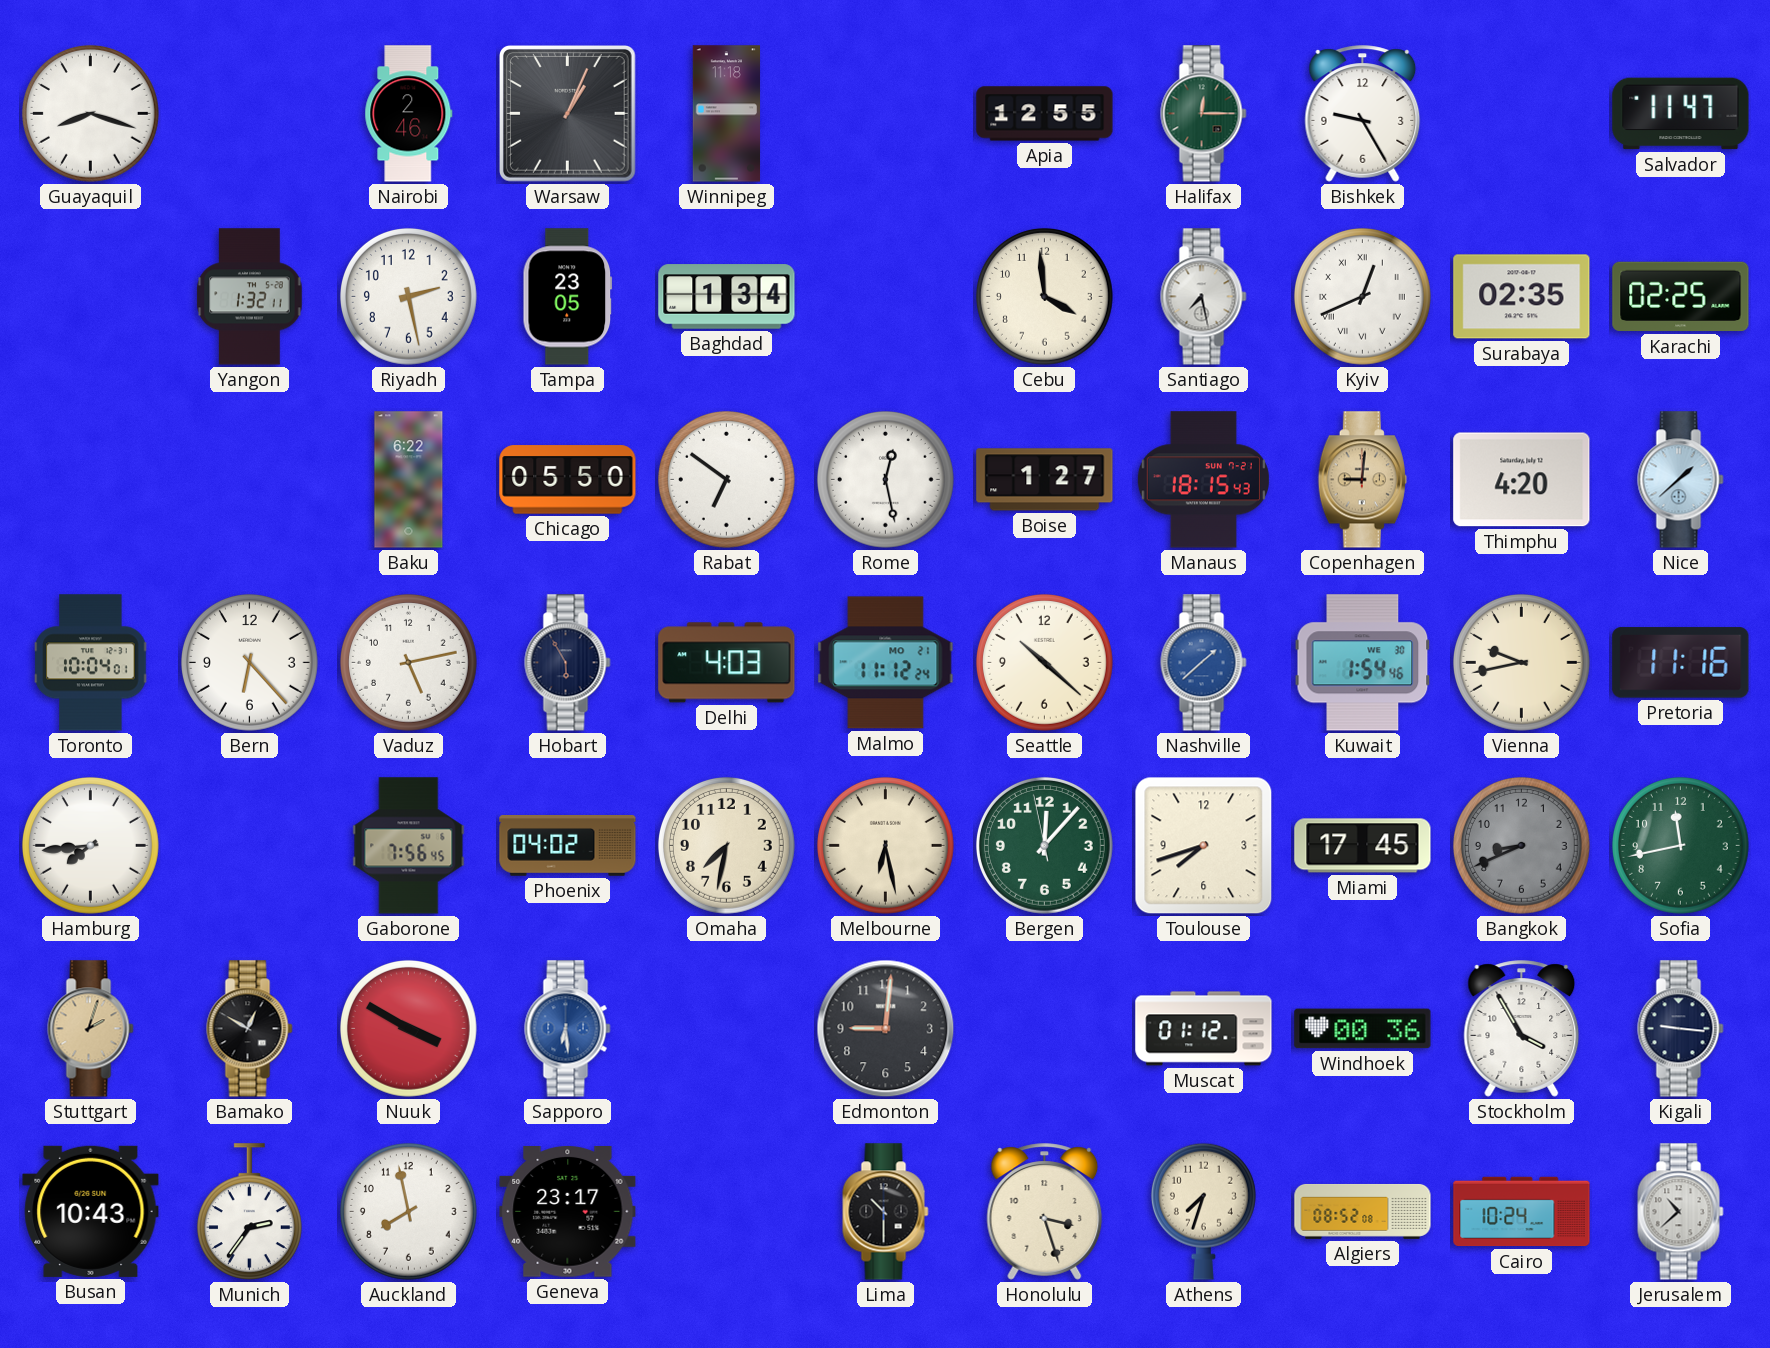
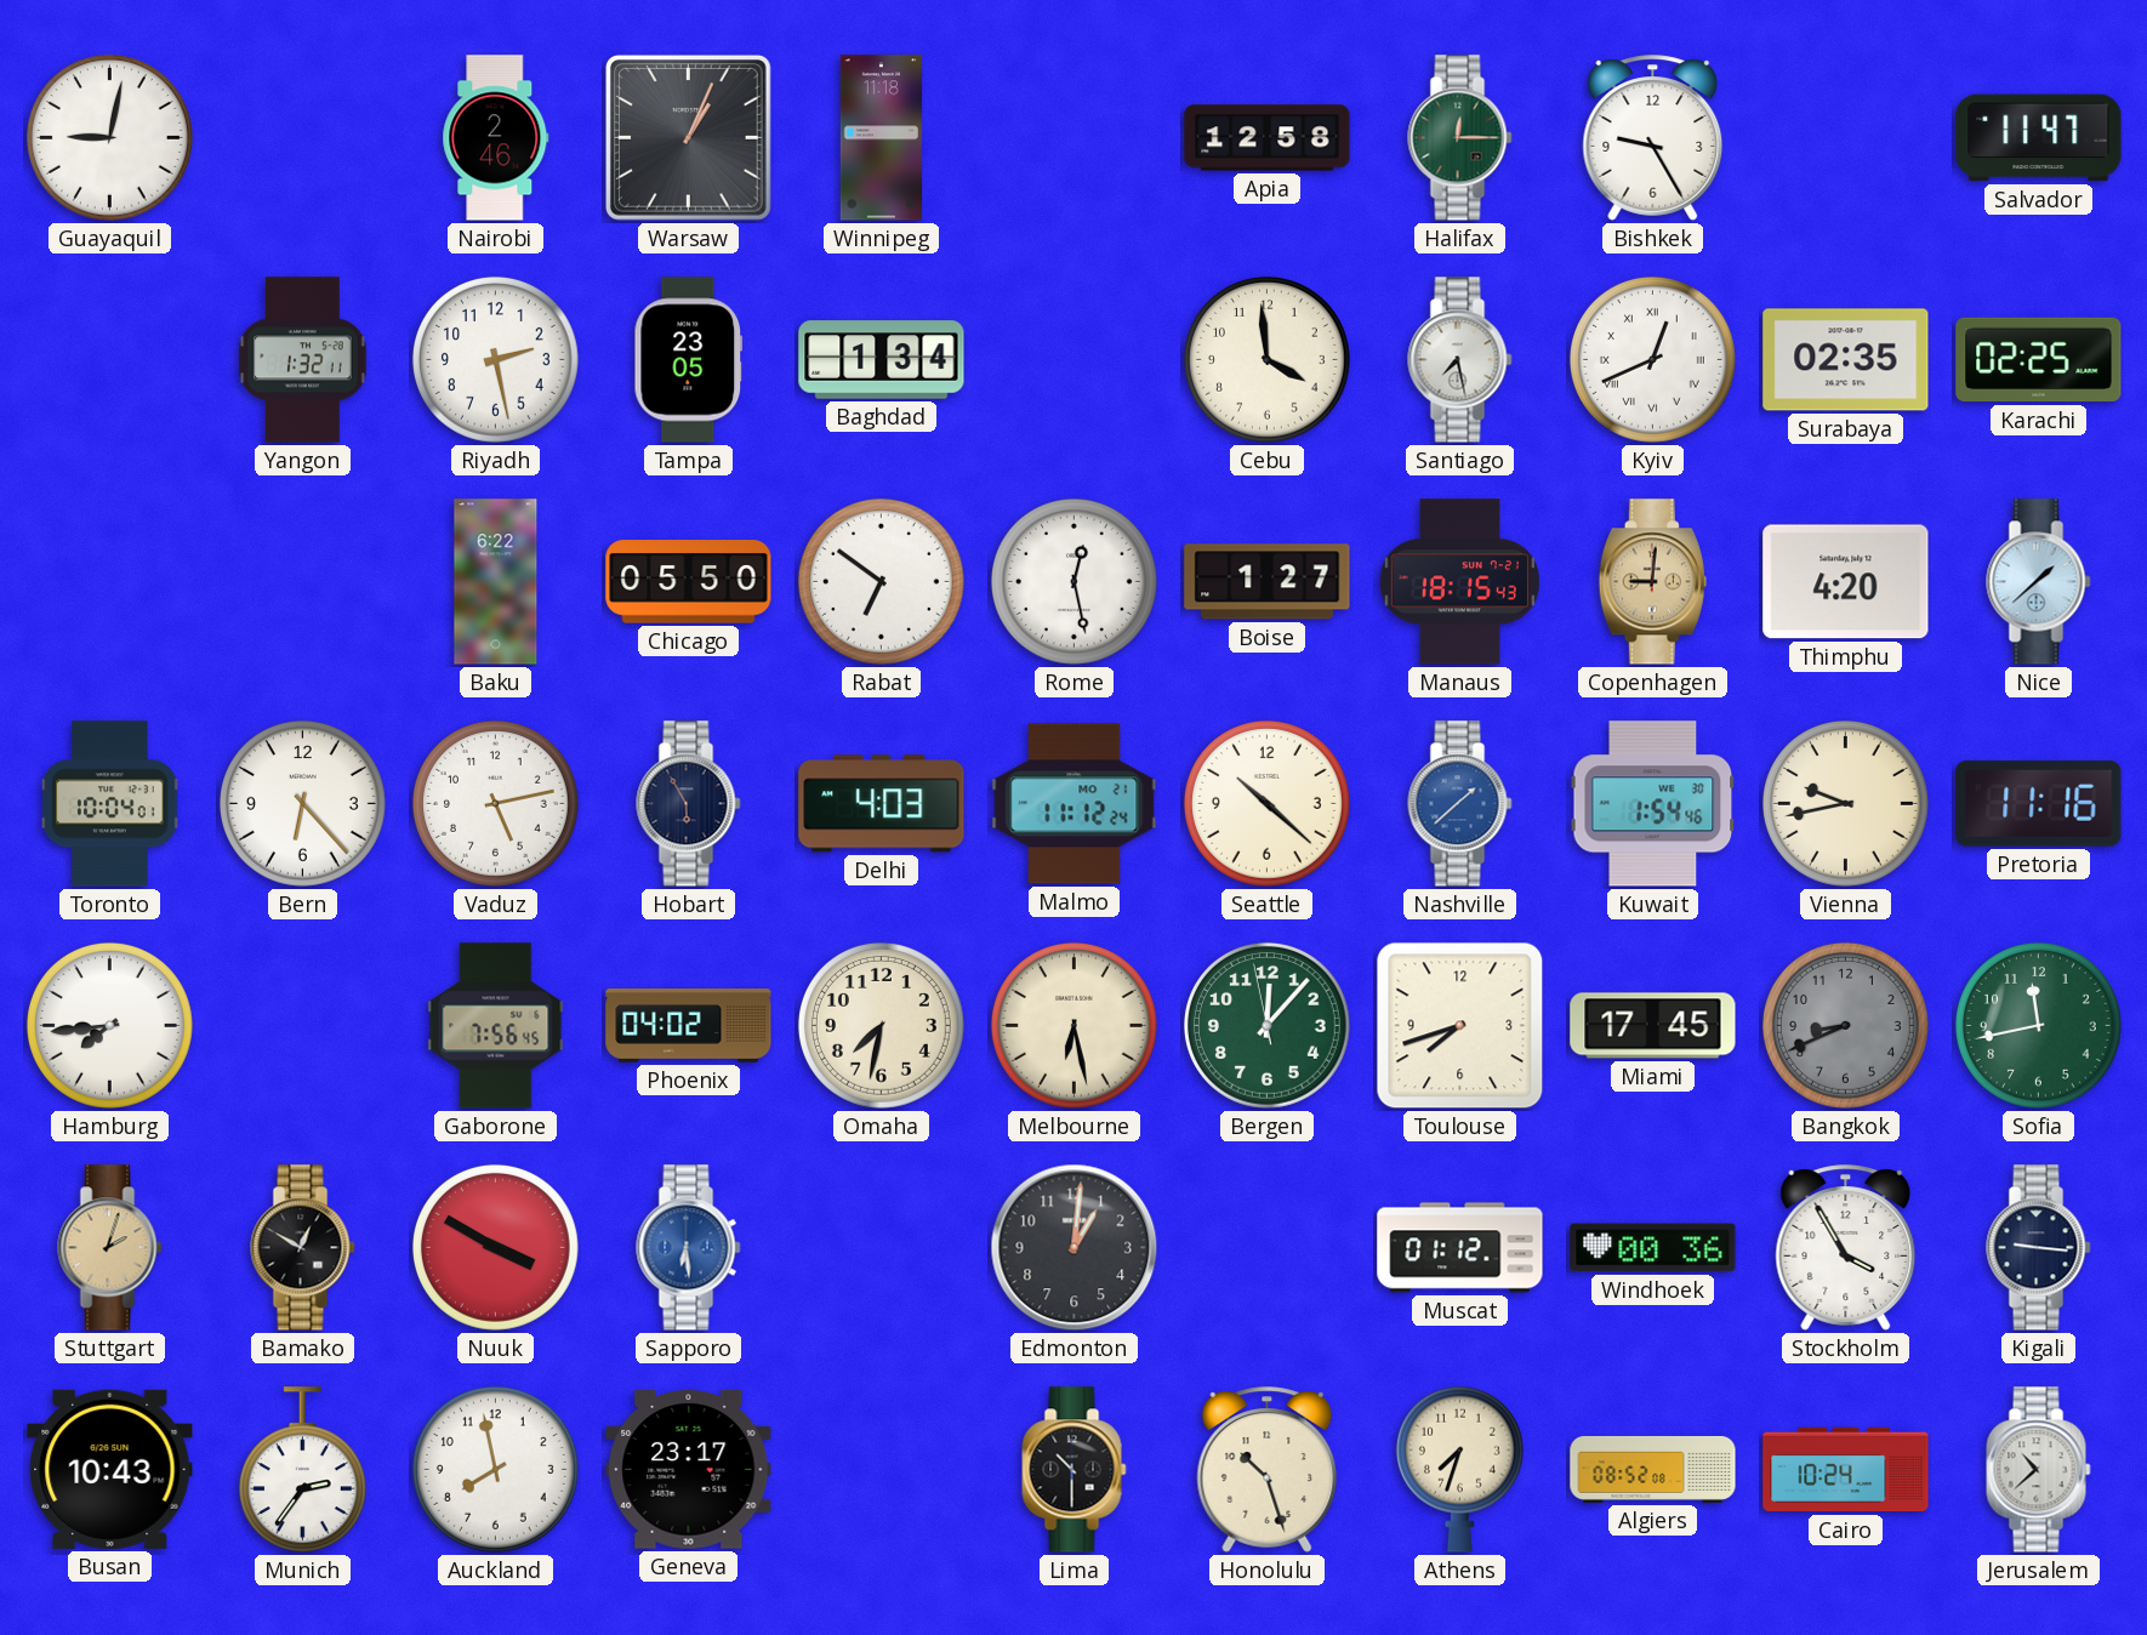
Guayaquil: 8:18 -> 9:02 (109, 137)
Apia: 12:55 -> 12:58 (1268, 138)
Edmonton: 9:01 -> 1:01 (1075, 1248)
Honolulu: 3:27 -> 10:27 (1268, 1470)
